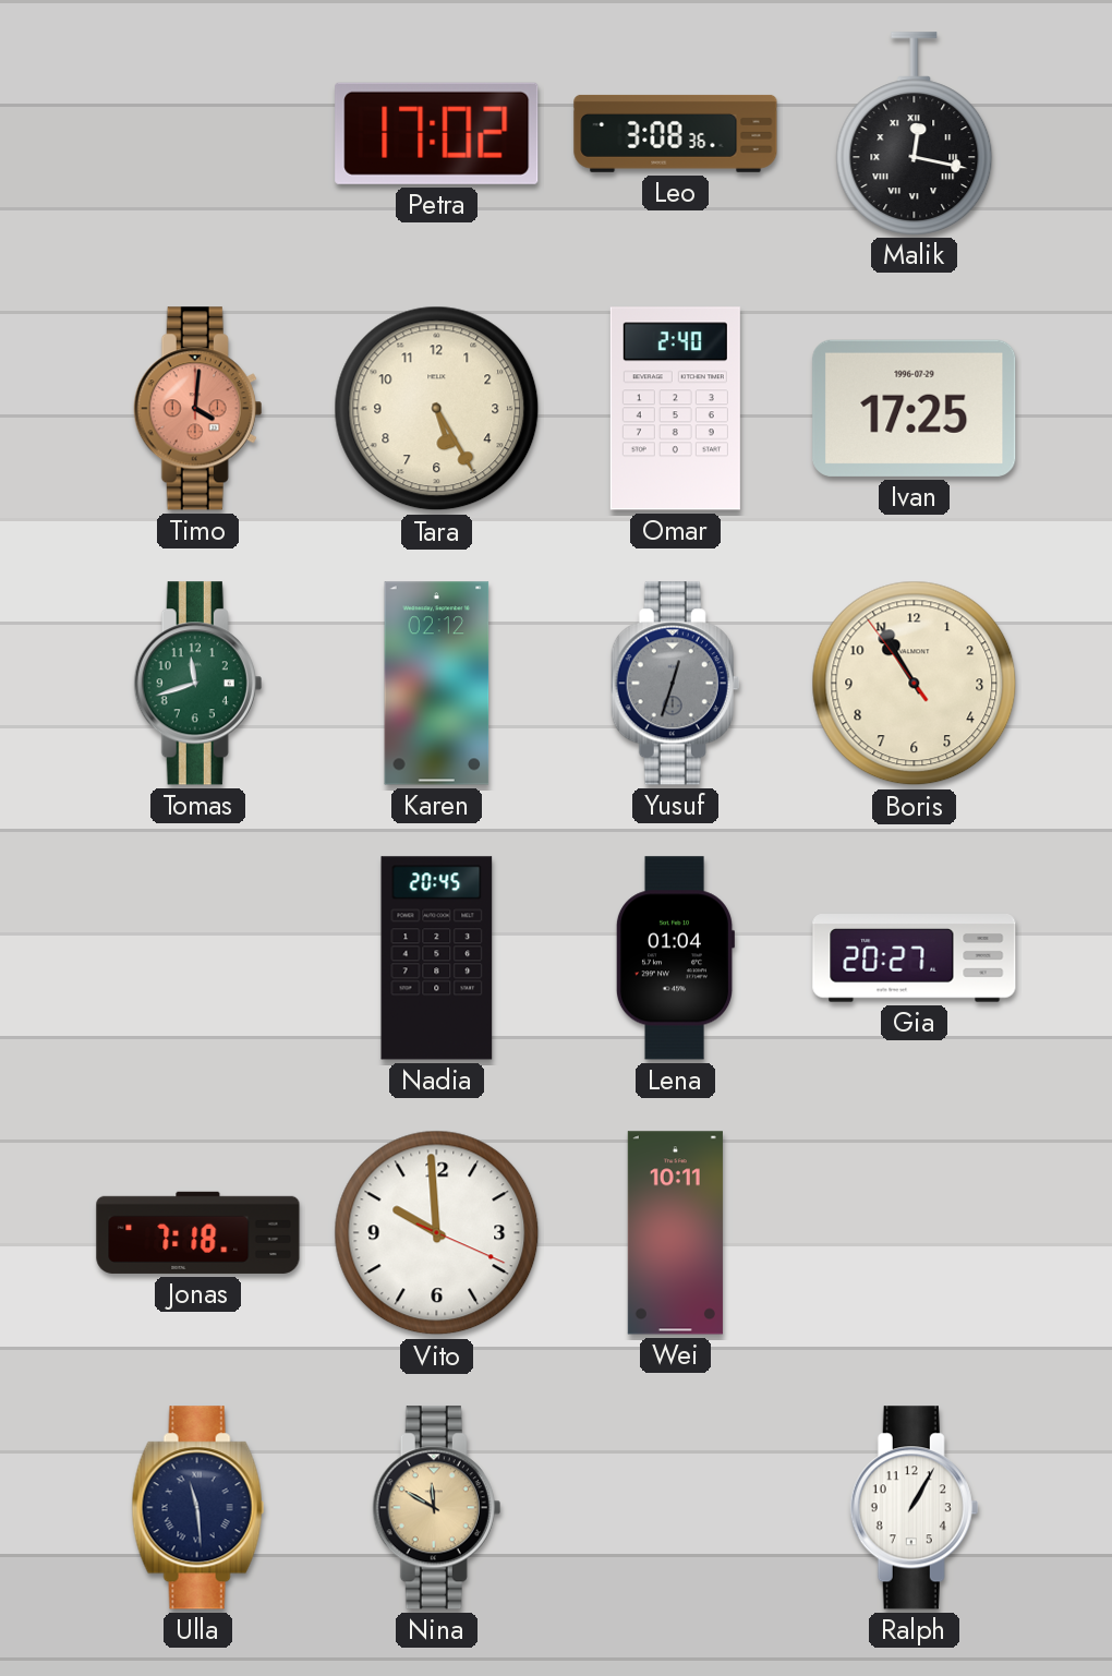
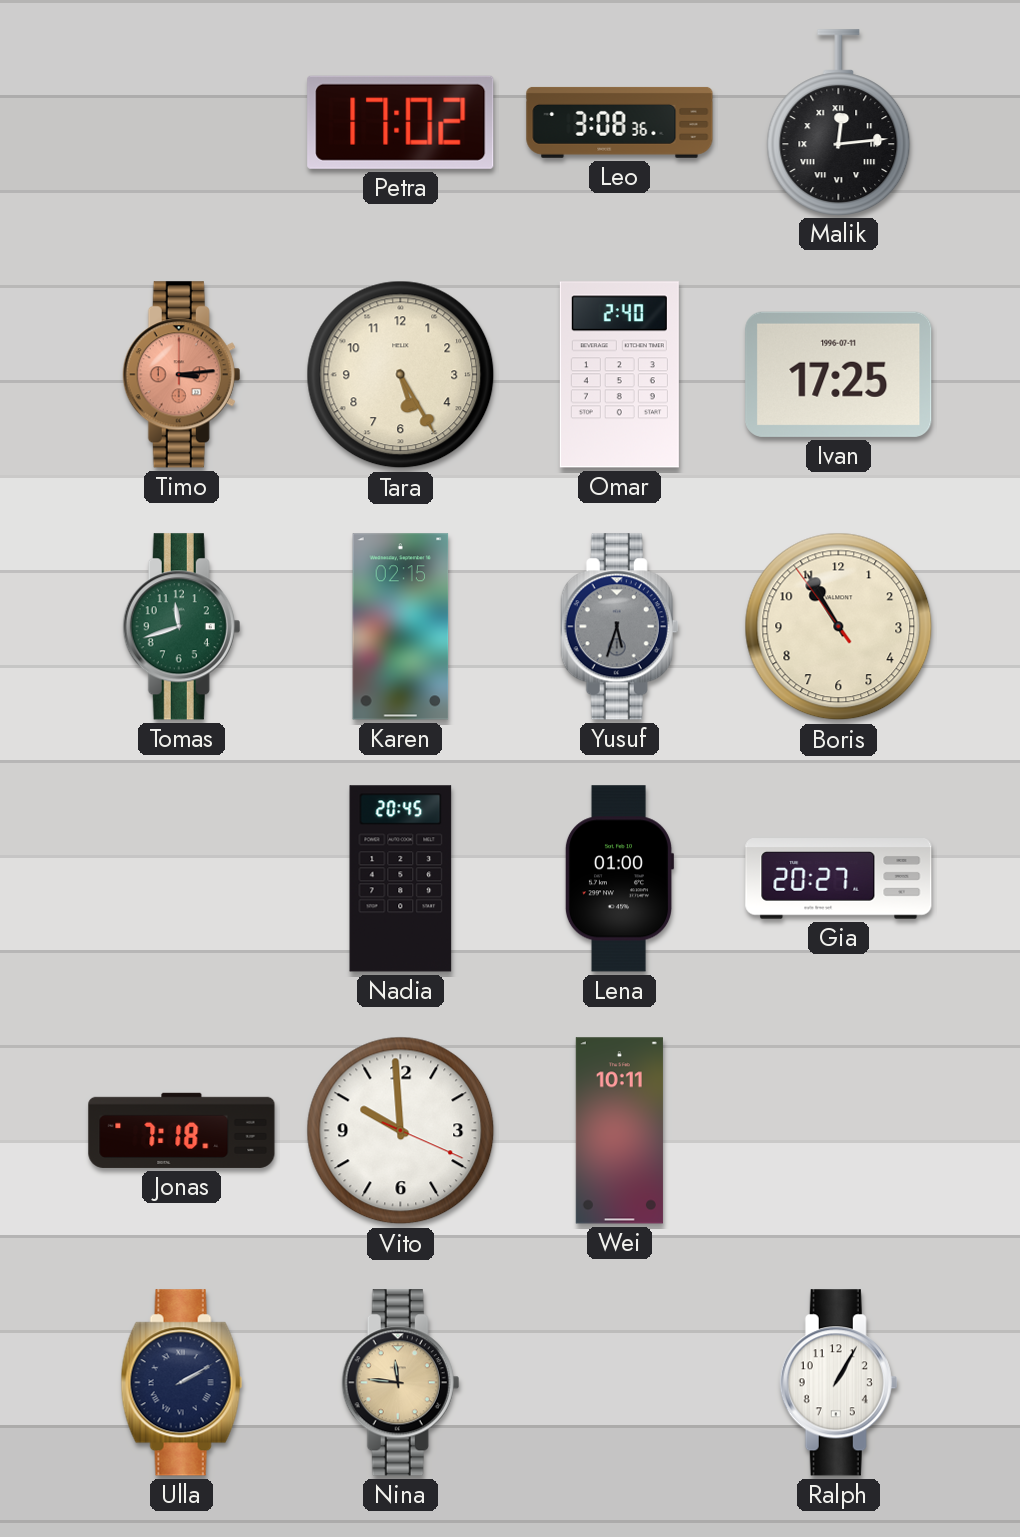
Malik: 12:17 -> 12:14 (839, 122)
Timo: 4:01 -> 3:14 (182, 375)
Ivan date: 1996-07-29 -> 1996-07-11 (839, 374)
Karen: 02:12 -> 02:15 (401, 627)
Yusuf: 12:33 -> 5:33 (620, 627)
Lena: 01:04 -> 01:00 (618, 879)
Ulla: 11:29 -> 2:10 (182, 1383)
Nina: 11:50 -> 11:46 (401, 1383)
